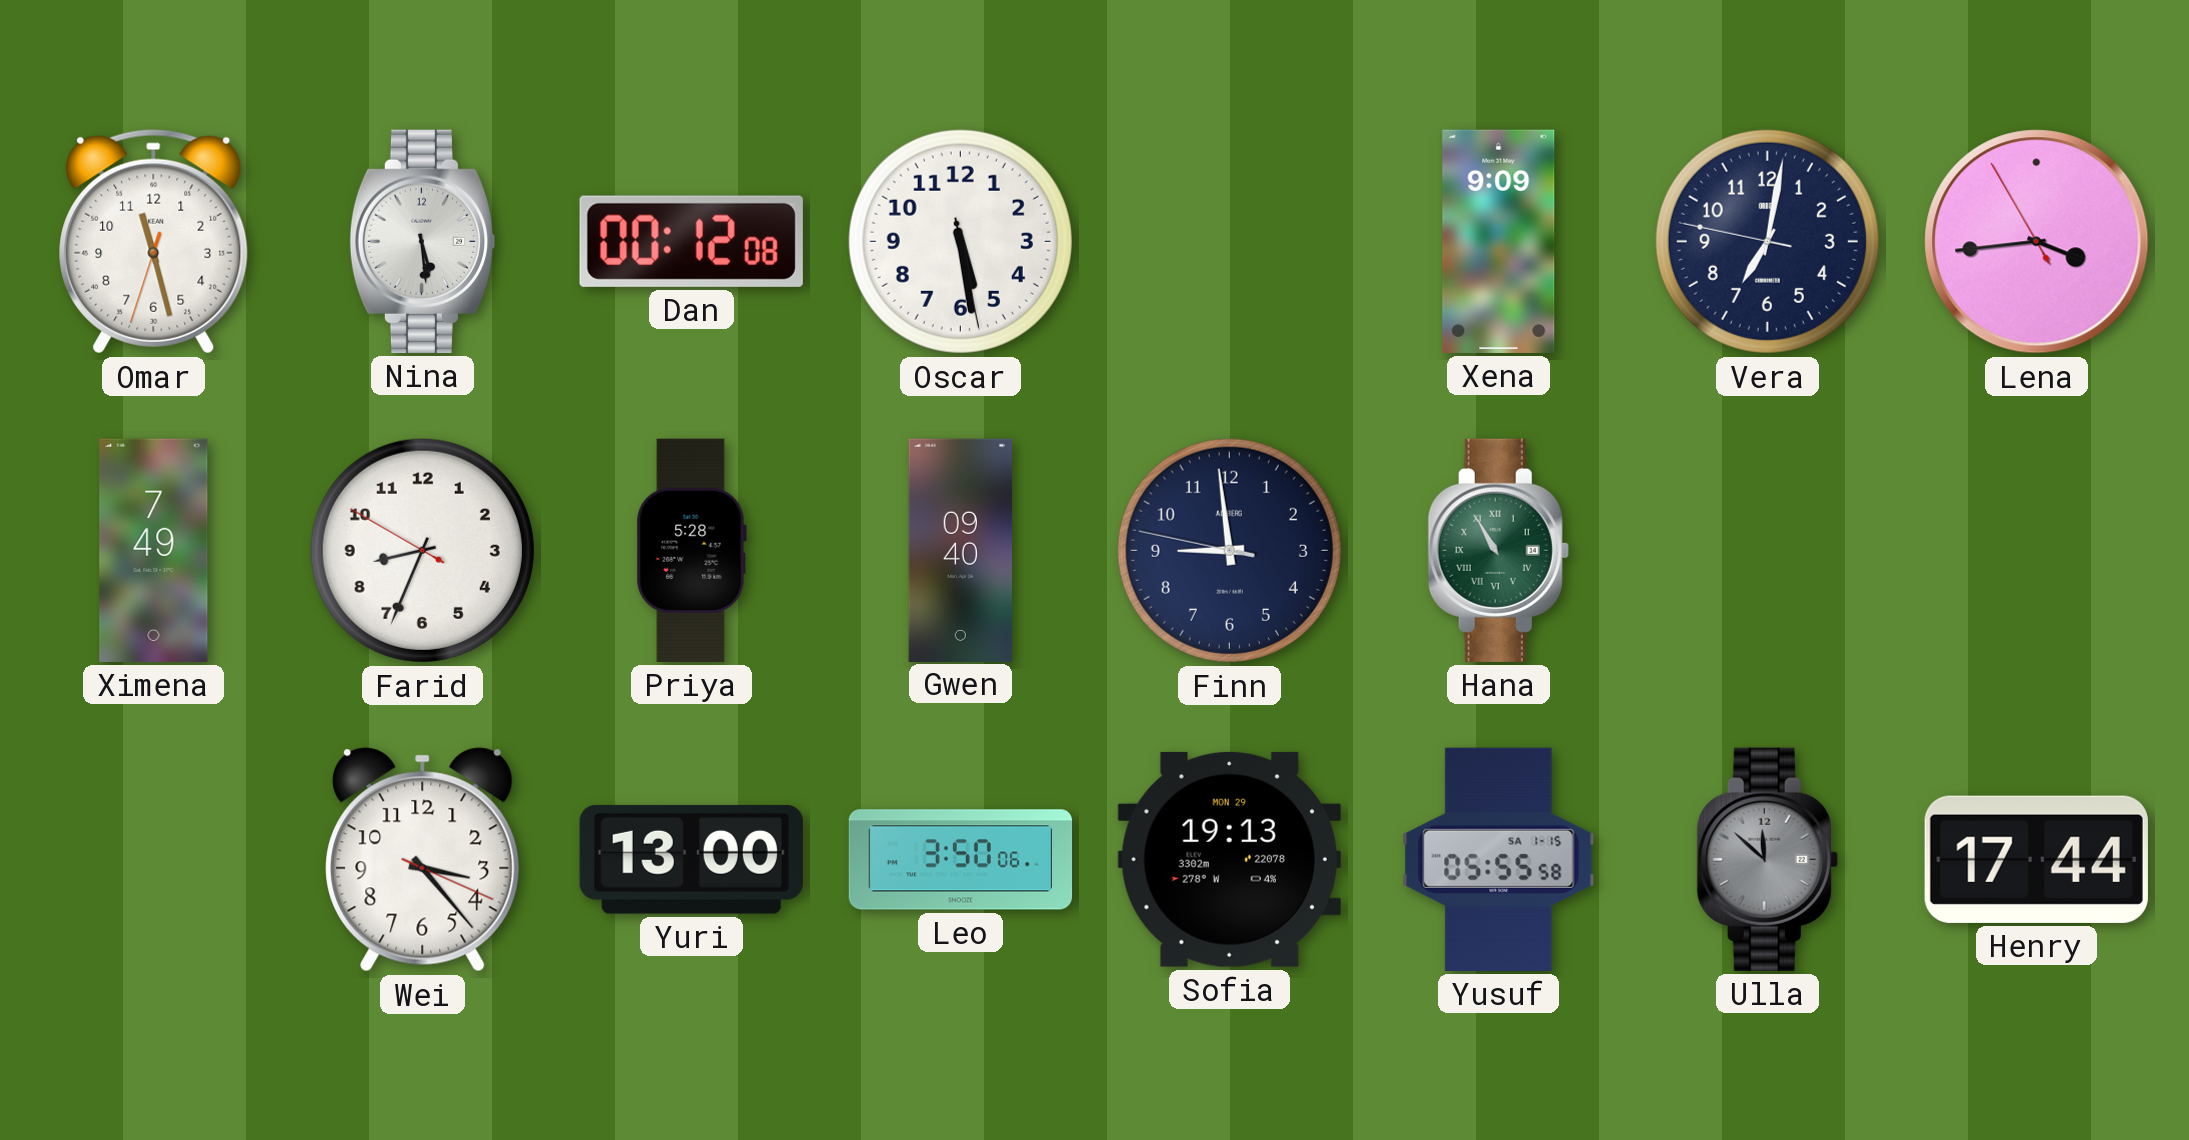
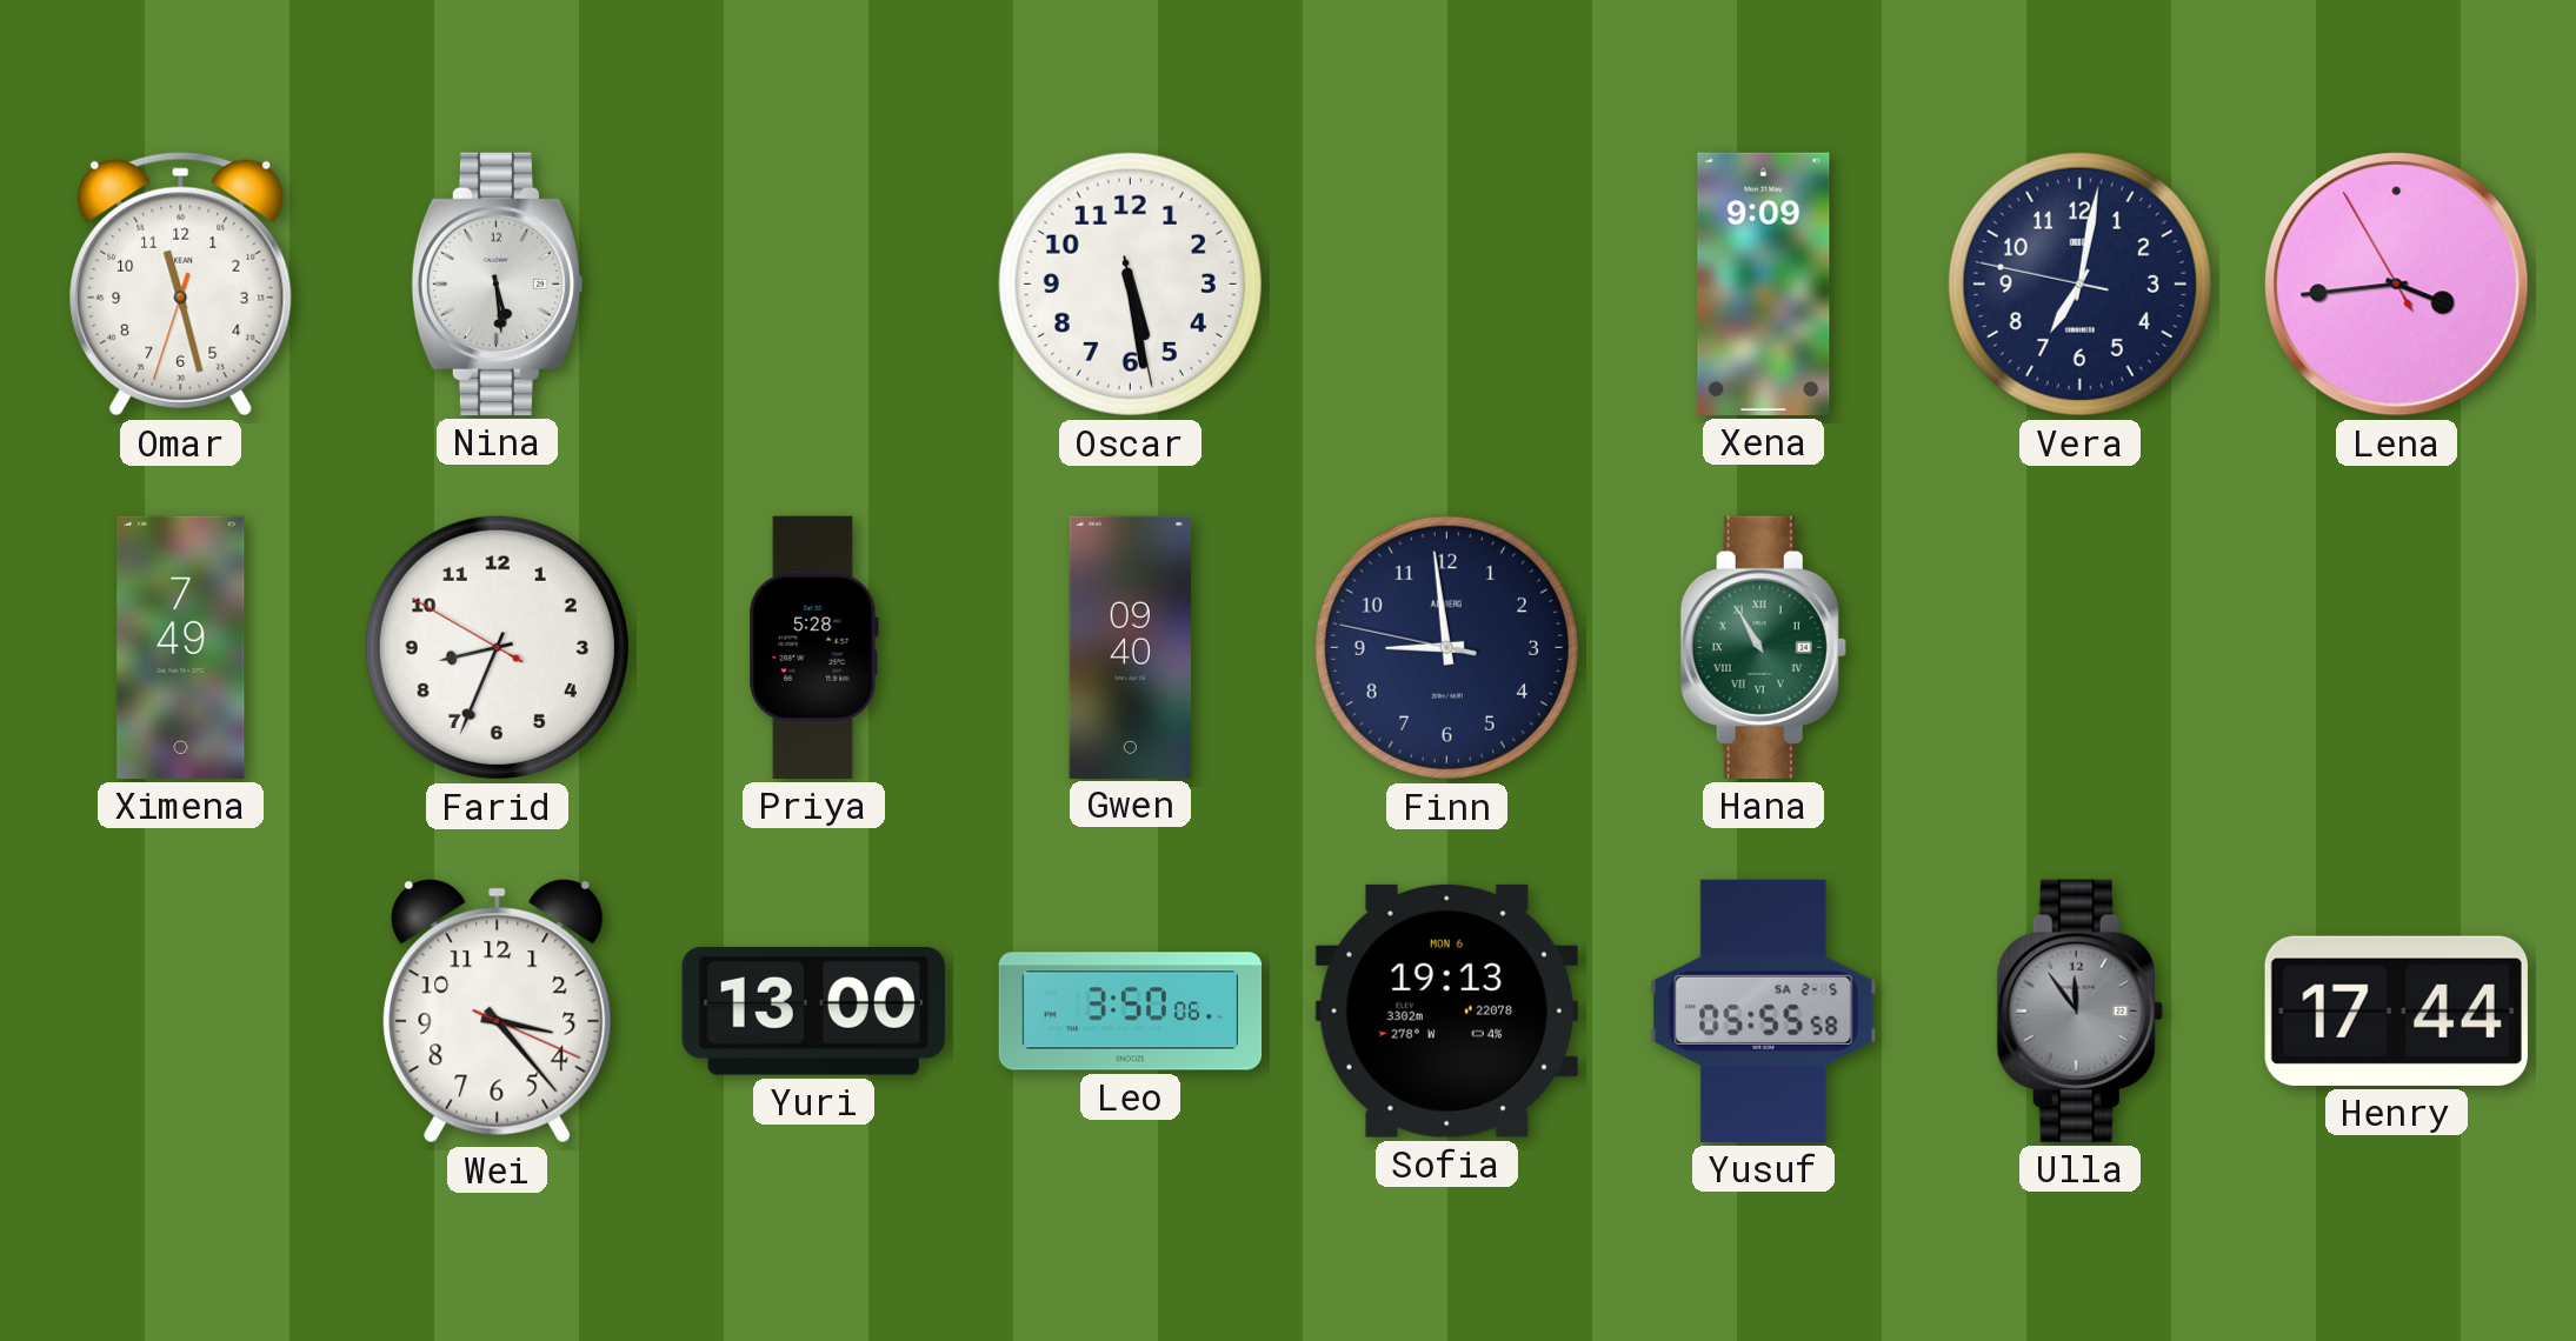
Dan: 00:12 -> none (691, 241)
Sofia date: MON 29 -> MON 6 (1446, 1010)
Yusuf date: SA 1-15 -> SA 2-5 (1764, 1010)
Ulla: 11:52 -> 11:54 (2079, 1010)
